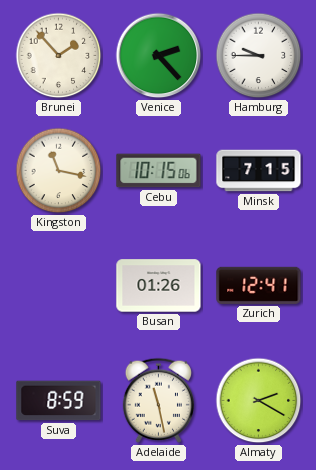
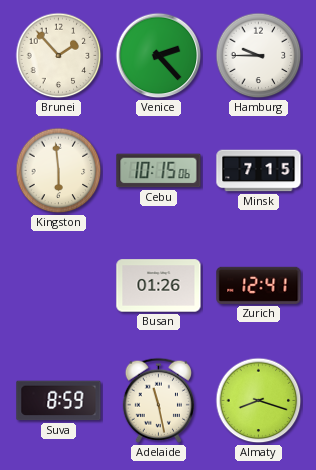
Kingston: 11:17 -> 5:59 (59, 171)
Almaty: 2:20 -> 8:18 (259, 401)
